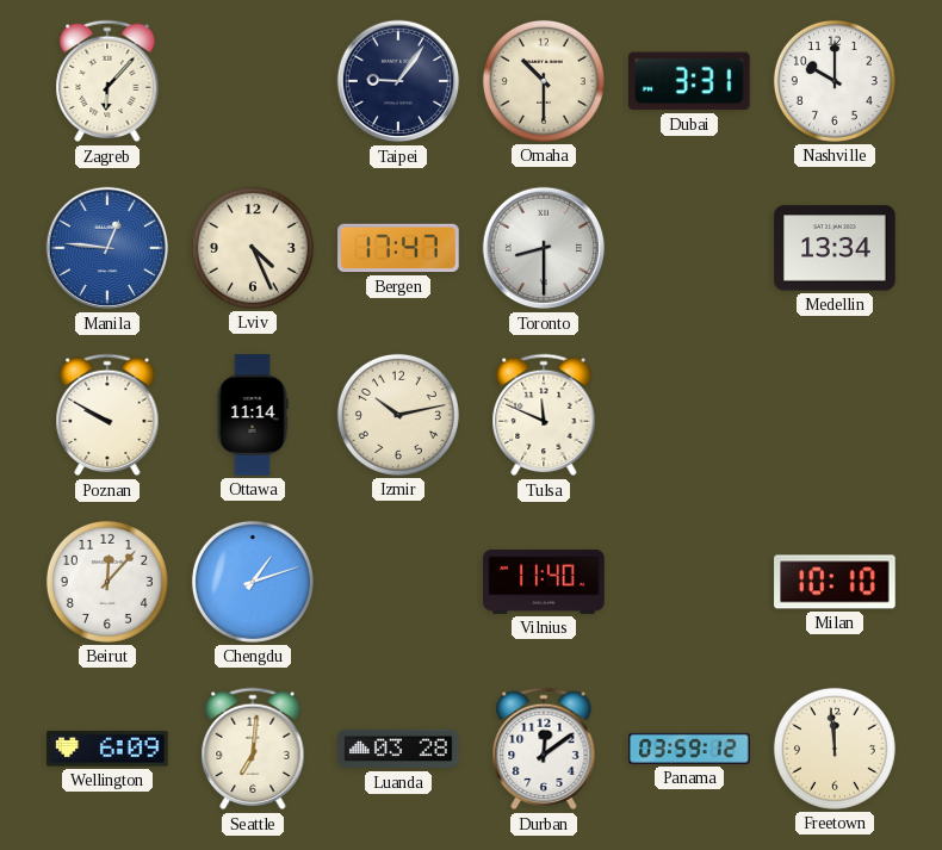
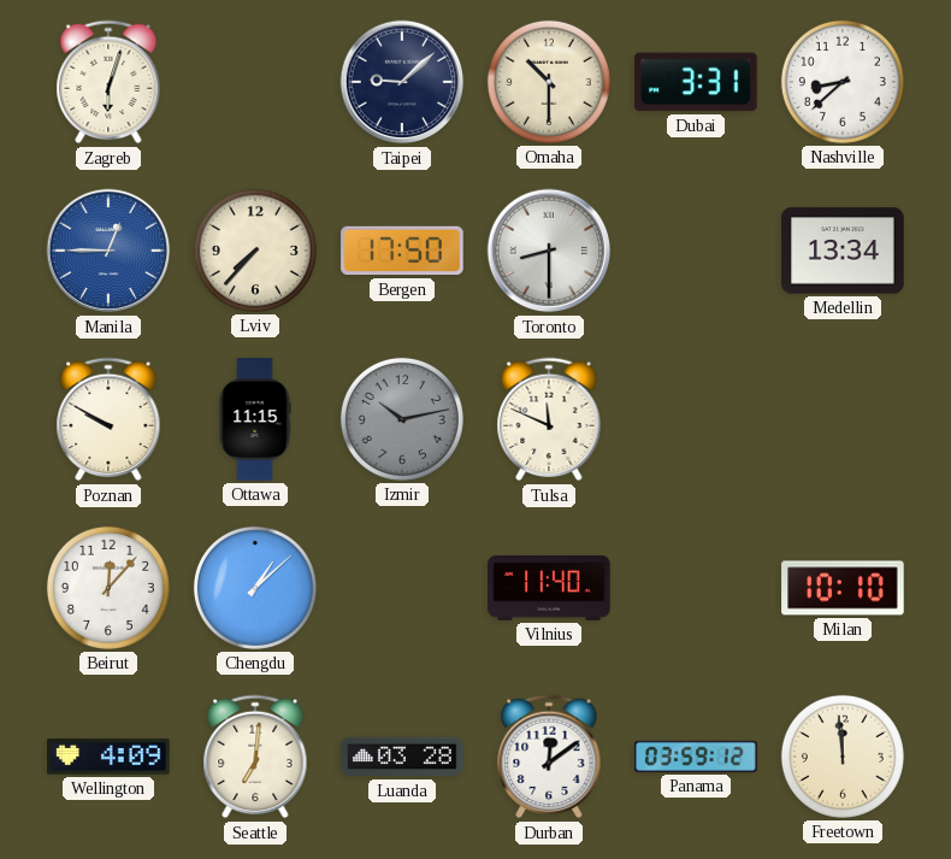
Zagreb: 6:07 -> 6:03 (108, 82)
Taipei: 9:06 -> 9:08 (402, 82)
Nashville: 10:00 -> 8:38 (843, 82)
Manila: 12:46 -> 12:45 (108, 251)
Lviv: 4:26 -> 7:37 (255, 251)
Bergen: 17:47 -> 17:50 (402, 251)
Ottawa: 11:14 -> 11:15 (255, 419)
Izmir dial: cream -> grey (402, 419)
Chengdu: 1:12 -> 1:08 (255, 588)
Wellington: 6:09 -> 4:09 (108, 757)
